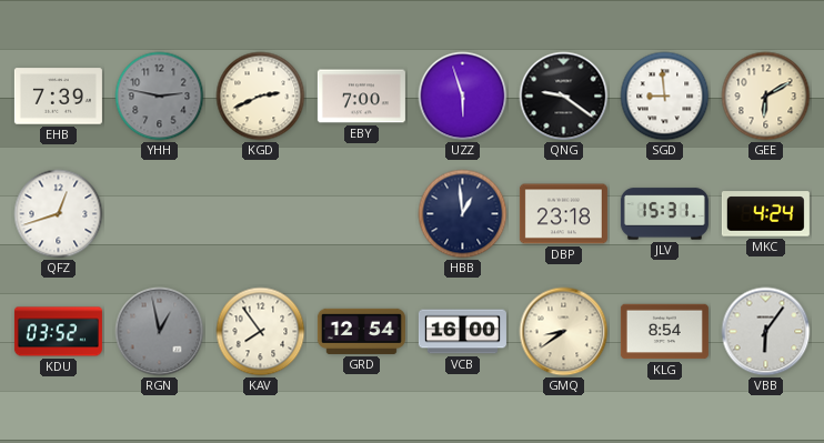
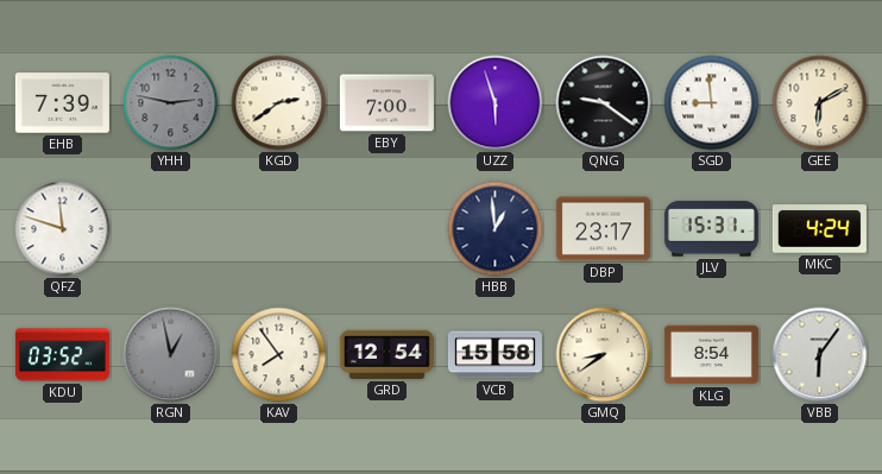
KGD: 2:41 -> 2:39 (279, 103)
QFZ: 12:42 -> 11:48 (63, 229)
DBP: 23:18 -> 23:17 (603, 229)
VCB: 16:00 -> 15:58 (494, 355)
